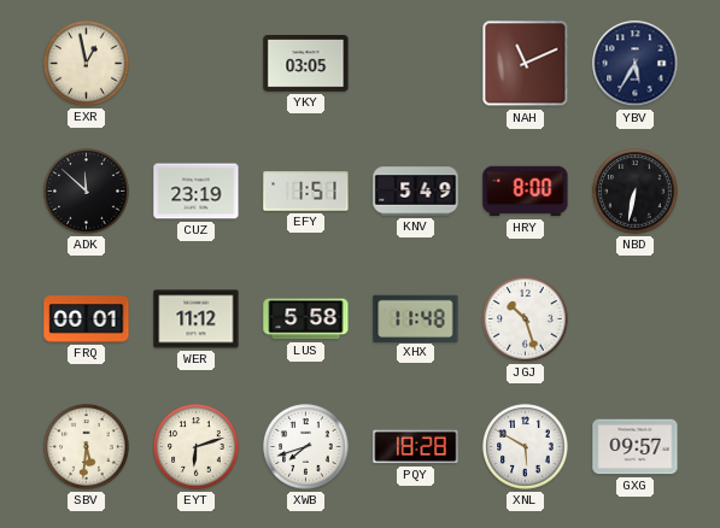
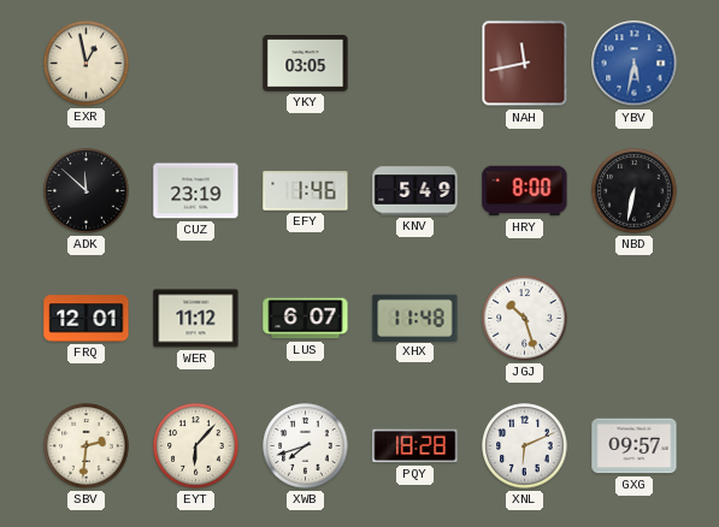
NAH: 11:11 -> 11:43 (525, 64)
YBV: 5:35 -> 5:32 (635, 64)
YBV dial: navy -> blue (635, 64)
EFY: 1:51 -> 1:46 (306, 191)
FRQ: 00:01 -> 12:01 (87, 319)
LUS: 5:58 -> 6:07 (306, 319)
SBV: 5:31 -> 2:31 (87, 446)
EYT: 6:12 -> 6:07 (196, 446)
XNL: 5:50 -> 6:11 (525, 446)
